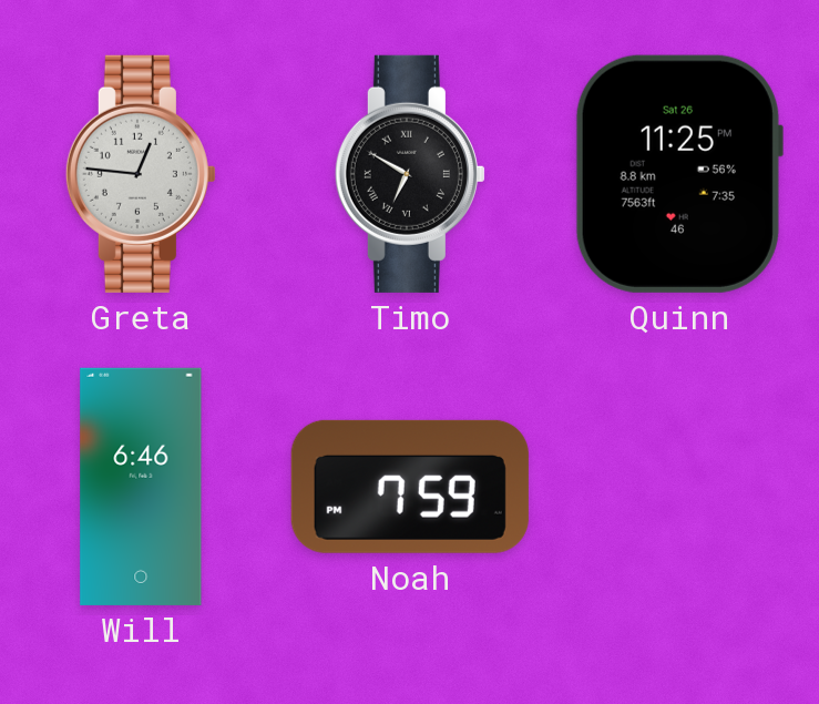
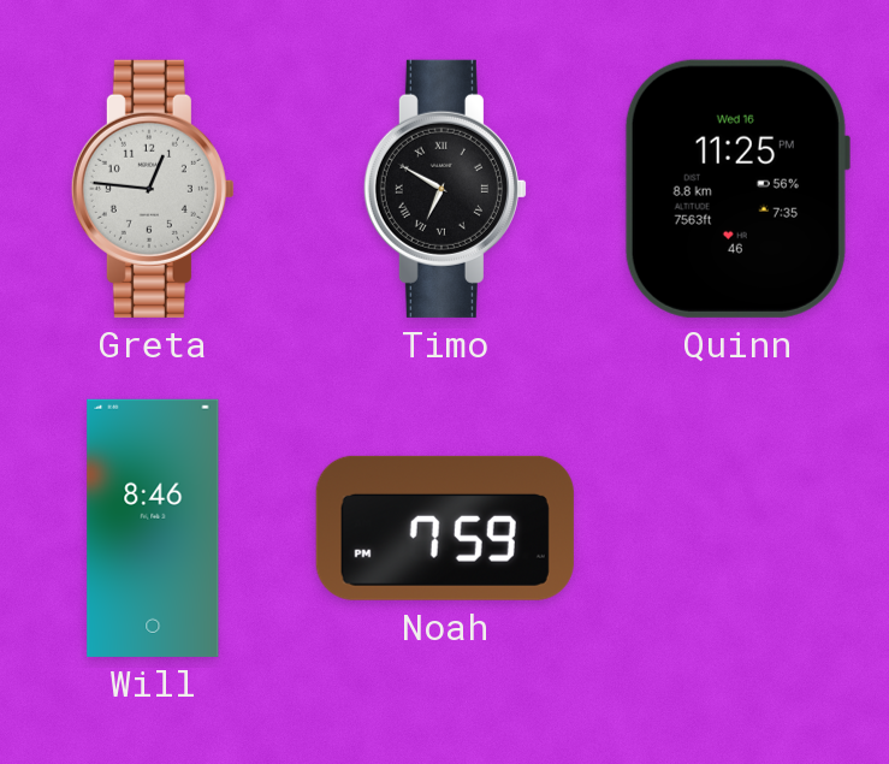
Quinn date: Sat 26 -> Wed 16 (736, 189)
Will: 6:46 -> 8:46 (153, 528)
